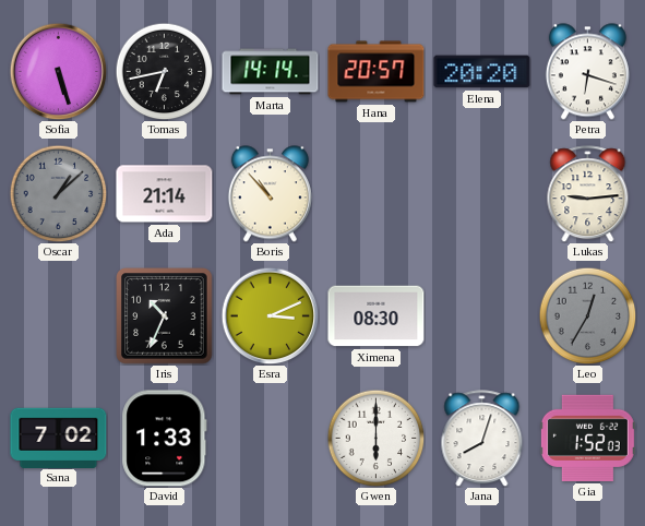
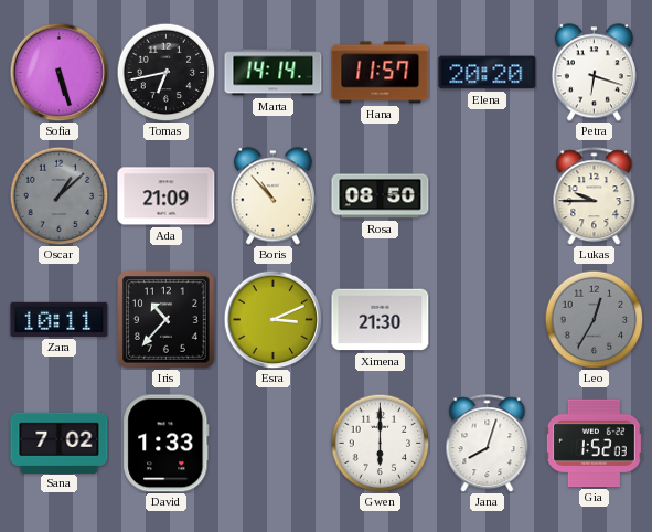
Hana: 20:57 -> 11:57 (381, 73)
Ada: 21:14 -> 21:09 (167, 196)
Rosa: none -> 08:50 (381, 196)
Lukas: 9:14 -> 9:45 (595, 196)
Zara: none -> 10:11 (60, 319)
Iris: 10:34 -> 10:37 (167, 320)
Ximena: 08:30 -> 21:30 (381, 320)
